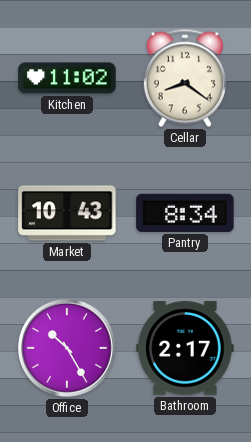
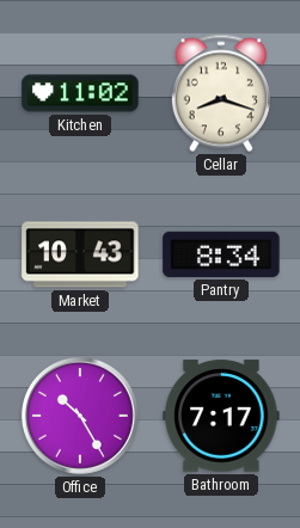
Cellar: 8:21 -> 8:18 (221, 93)
Bathroom: 2:17 -> 7:17 (221, 416)
